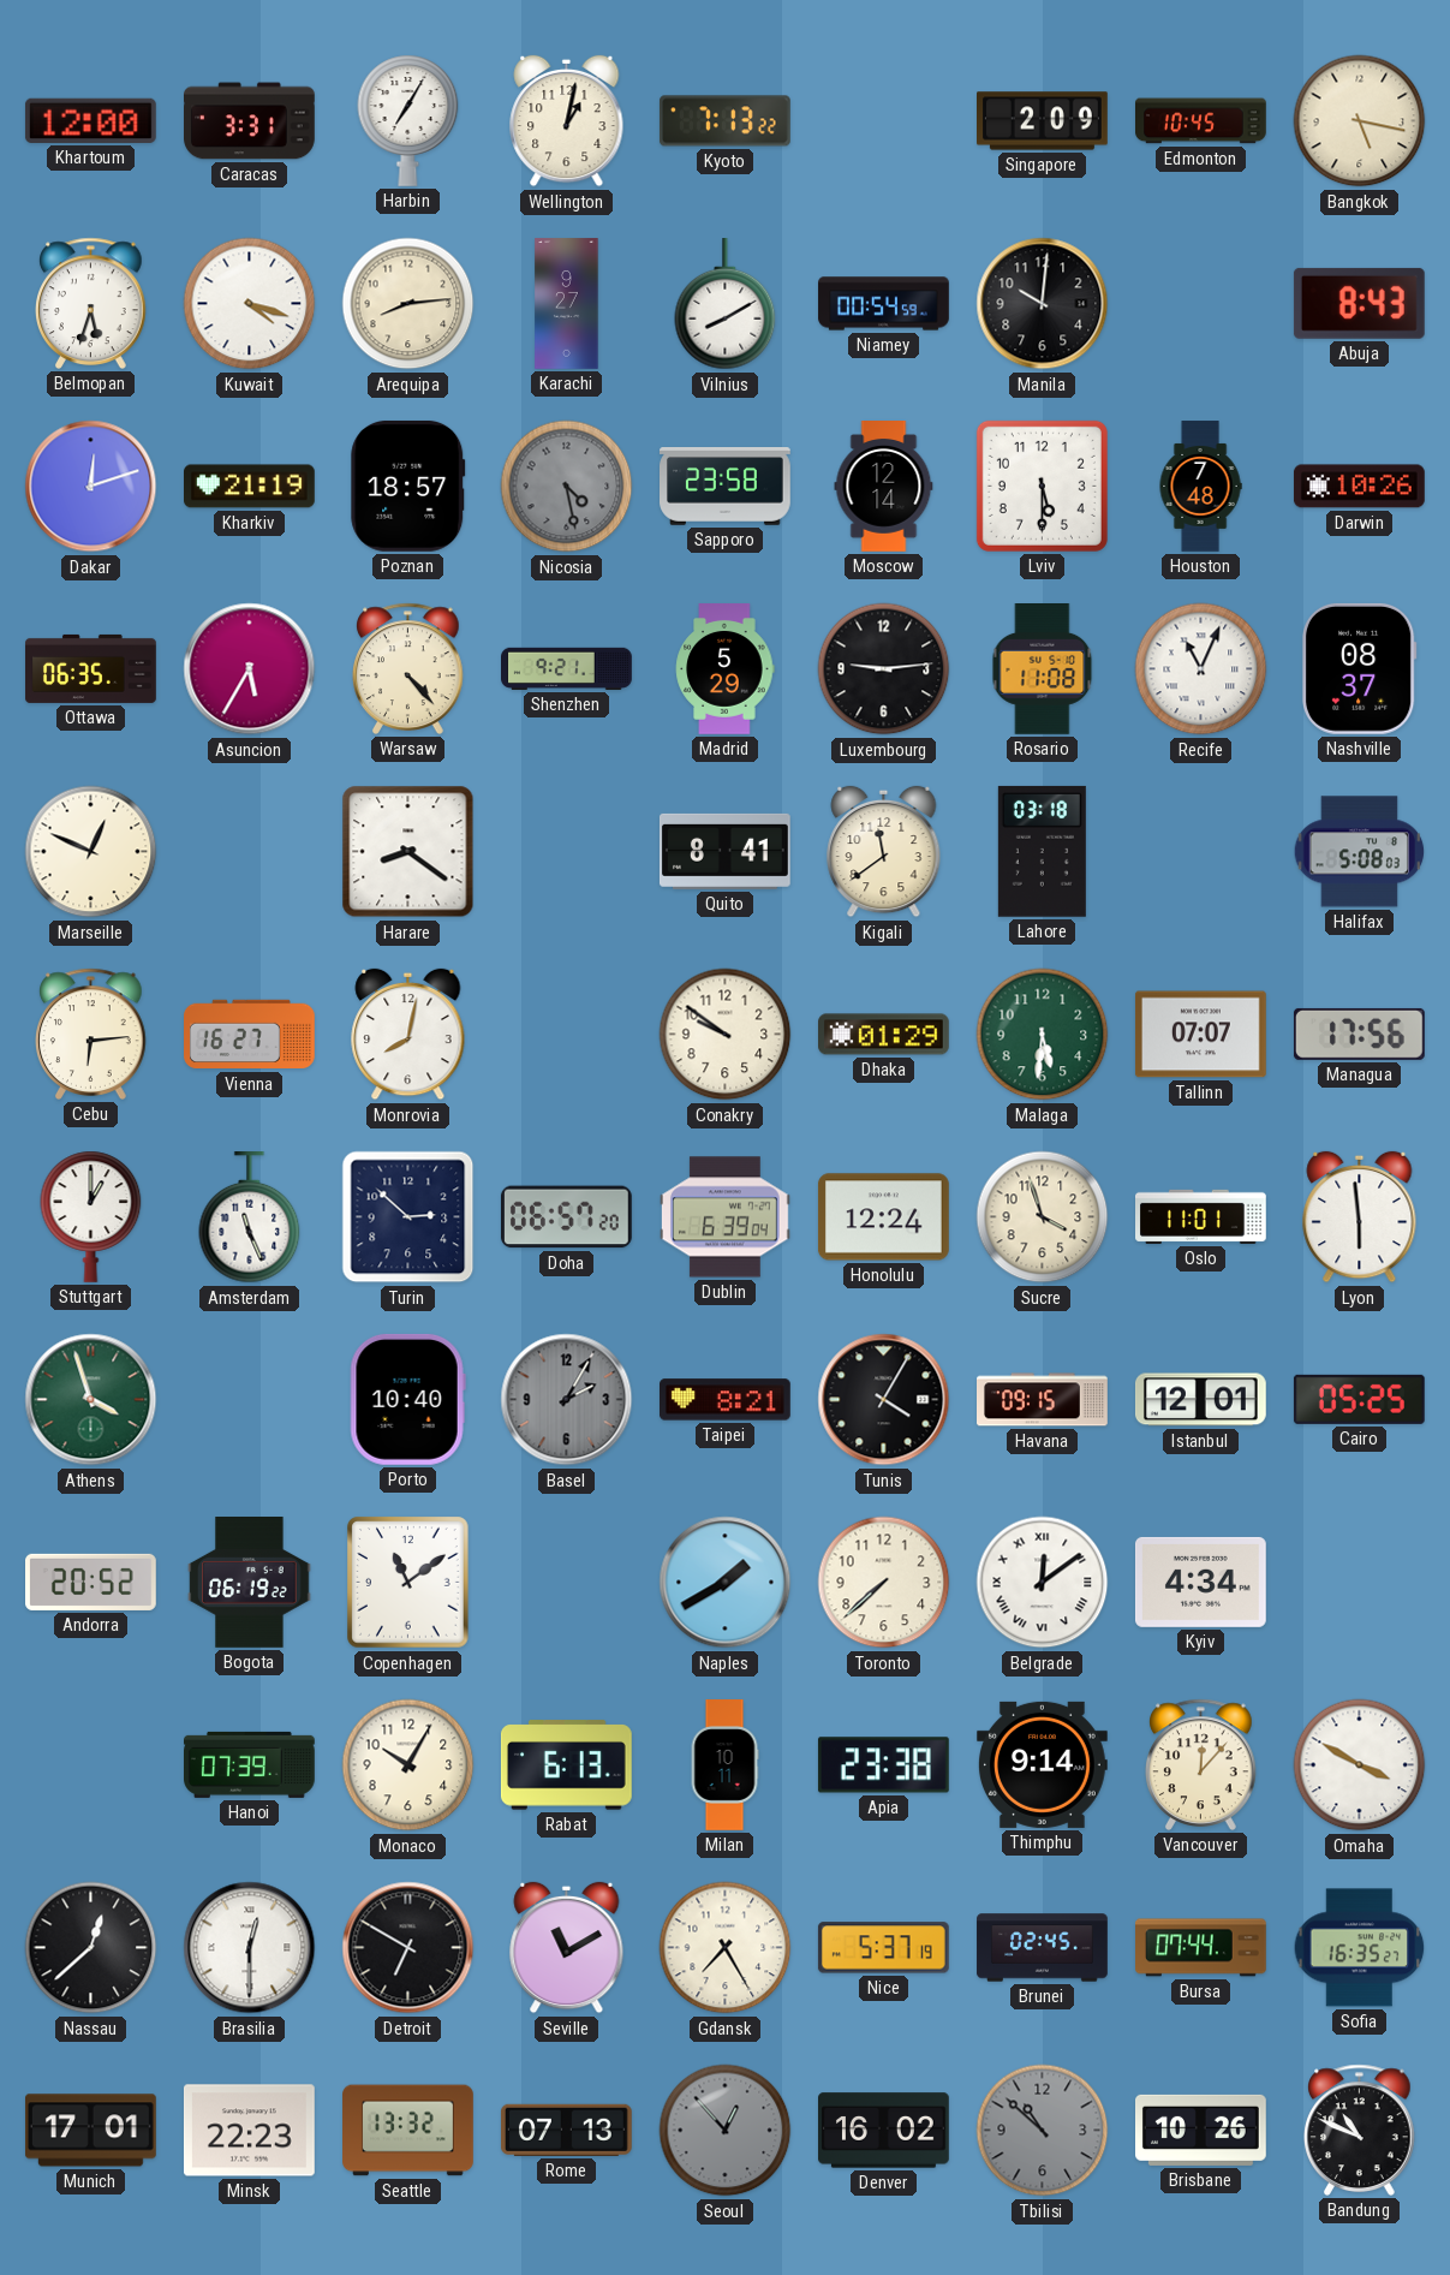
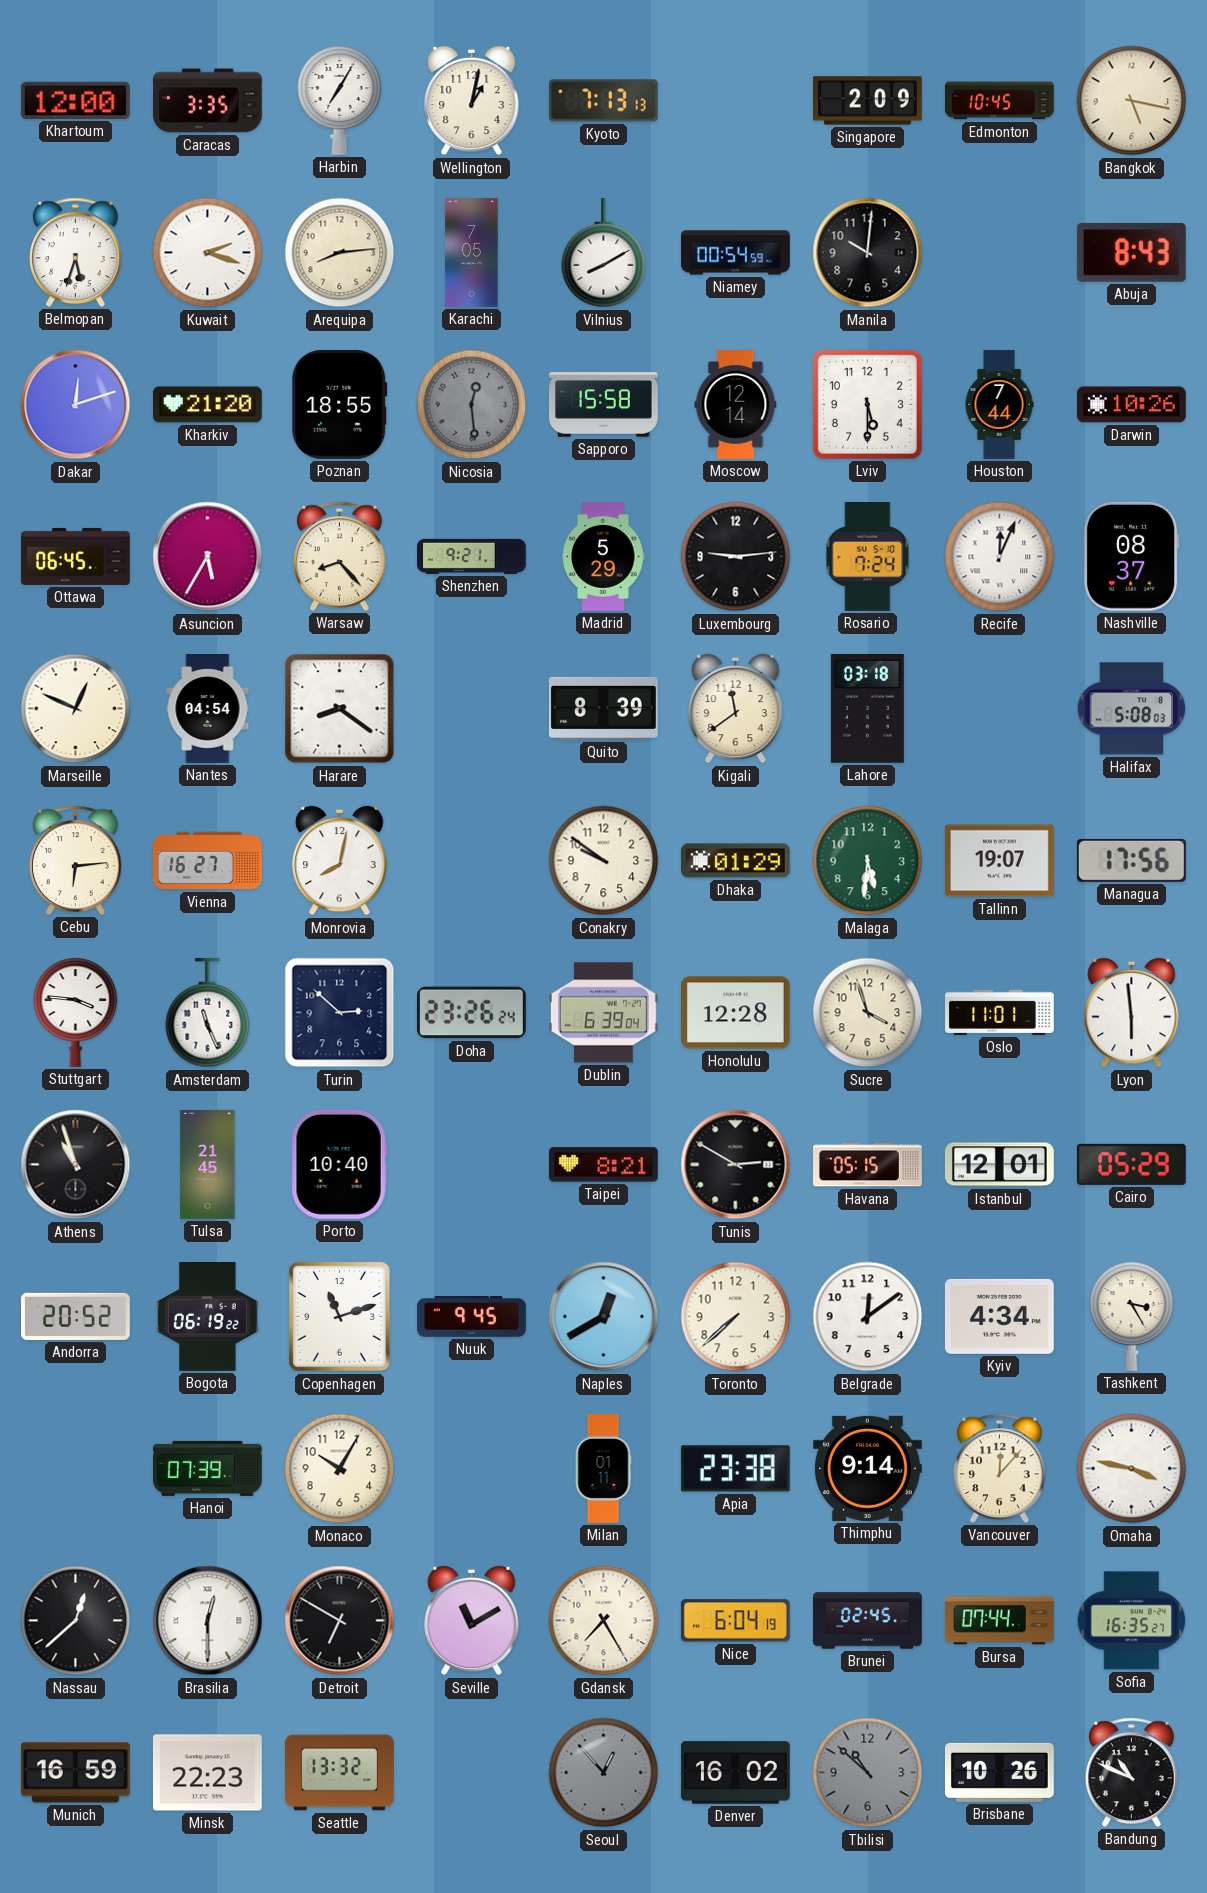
Caracas: 3:31 -> 3:35 (208, 101)
Kyoto: 7:13:22 -> 7:13:13 (604, 101)
Kuwait: 4:18 -> 2:18 (208, 253)
Karachi: 9:27 -> 7:05 (472, 253)
Kharkiv: 21:19 -> 21:20 (208, 405)
Poznan: 18:57 -> 18:55 (340, 404)
Nicosia: 4:28 -> 12:29 (472, 405)
Sapporo: 23:58 -> 15:58 (604, 405)
Houston: 7:48 -> 7:44 (999, 405)
Ottawa: 06:35 -> 06:45 (76, 556)
Warsaw: 4:23 -> 8:23 (340, 556)
Rosario: 11:08 -> 7:24 (868, 557)
Recife: 11:04 -> 12:04 (1000, 557)
Nantes: none -> 04:54 (208, 709)
Quito: 8:41 -> 8:39 (603, 708)
Tallinn: 07:07 -> 19:07 (1000, 861)
Stuttgart: 1:00 -> 3:46 (76, 1012)
Doha: 06:57 -> 23:26 (471, 1013)
Honolulu: 12:24 -> 12:28 (735, 1013)
Athens: 3:57 -> 10:57 (76, 1165)
Athens dial: green -> black (76, 1165)
Tulsa: none -> 21:45 (208, 1165)
Basel: 2:05 -> none (567, 1400)
Tunis: 4:05 -> 2:50 (736, 1165)
Havana: 09:15 -> 05:15 (868, 1165)
Cairo: 05:25 -> 05:29 (1131, 1164)
Copenhagen: 11:09 -> 11:12 (340, 1317)
Nuuk: none -> 9:45 (472, 1317)
Naples: 1:40 -> 12:40 (604, 1317)
Belgrade numerals: Roman -> Arabic (868, 1317)
Tashkent: none -> 3:25 (1132, 1316)
Rabat: 6:13 -> none (566, 1765)
Milan: 10:11 -> 01:11 (603, 1469)
Omaha: 3:50 -> 3:47 (1132, 1469)
Nice: 5:37 -> 6:04 (735, 1621)
Munich: 17:01 -> 16:59 (76, 1773)
Rome: 07:13 -> none (566, 2130)
